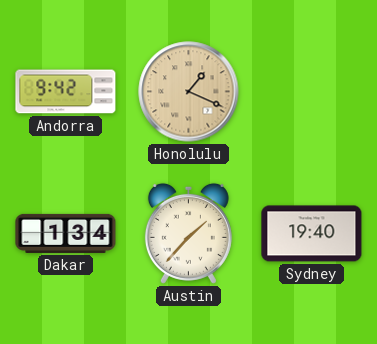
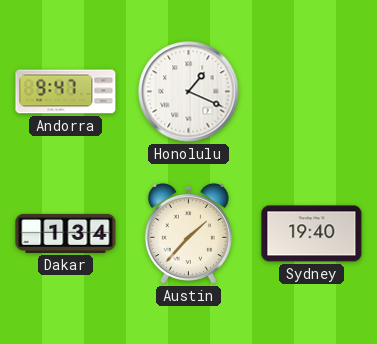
Andorra: 9:42 -> 9:47 (66, 92)
Honolulu dial: champagne -> white (189, 92)
